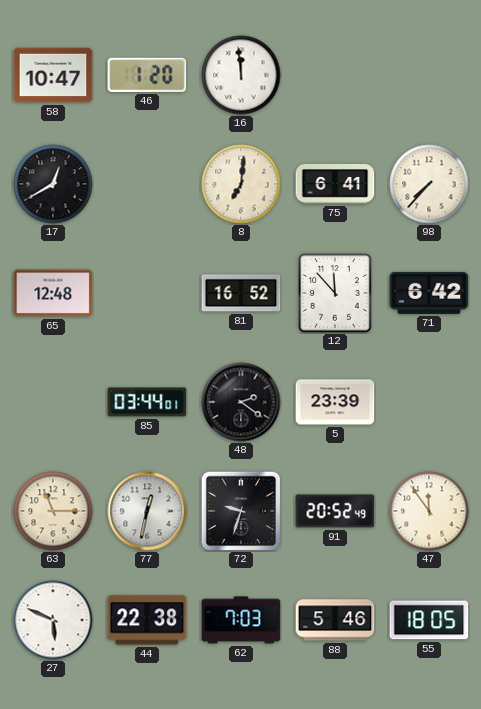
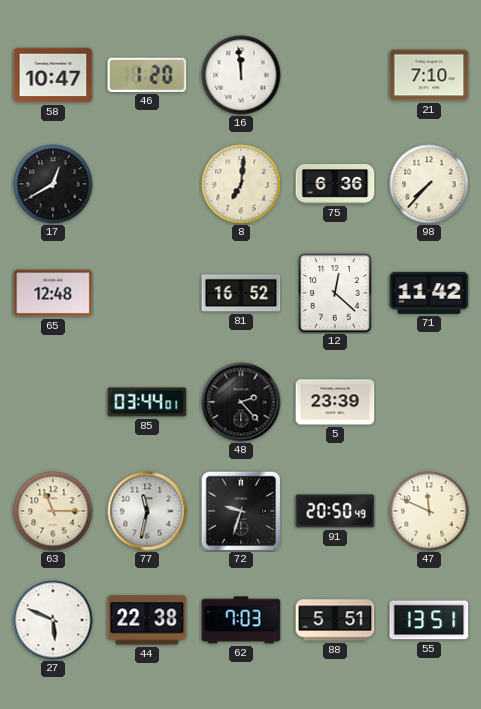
21: none -> 7:10 (429, 75)
75: 6:41 -> 6:36 (335, 184)
12: 11:53 -> 12:22 (335, 293)
71: 6:42 -> 11:42 (429, 293)
48: 2:21 -> 2:23 (241, 402)
77: 12:32 -> 11:32 (147, 511)
91: 20:52 -> 20:50 (335, 511)
47: 11:54 -> 11:49 (429, 511)
88: 5:46 -> 5:51 (335, 620)
55: 18:05 -> 13:51 (429, 620)
